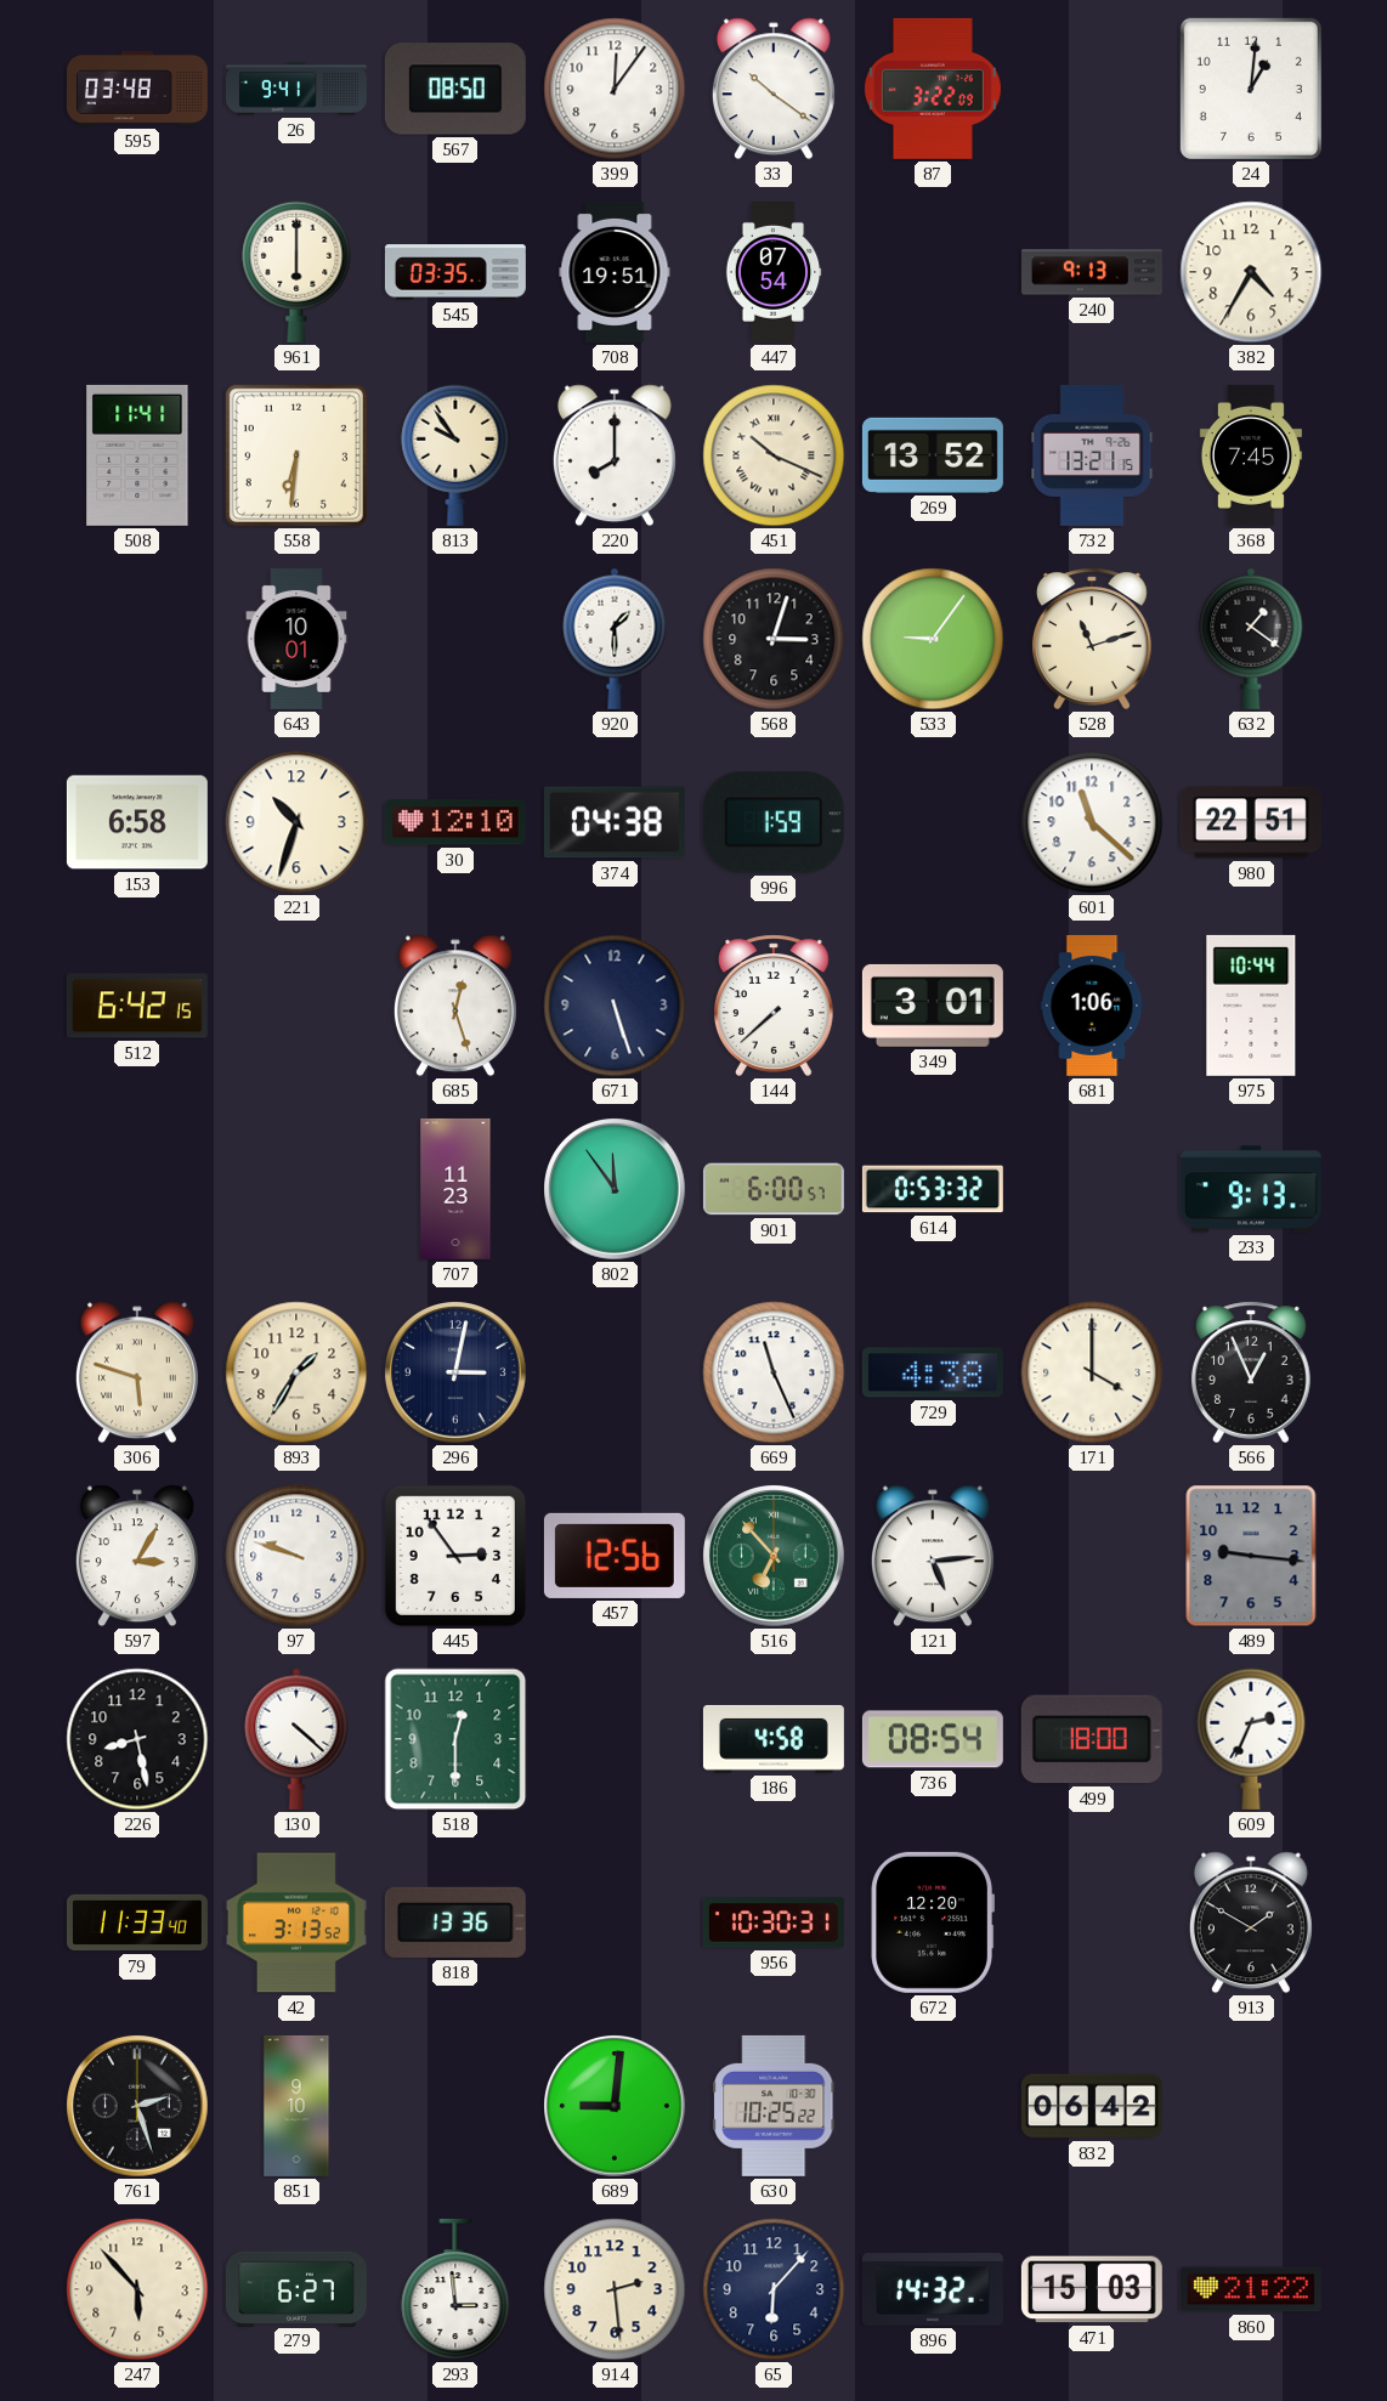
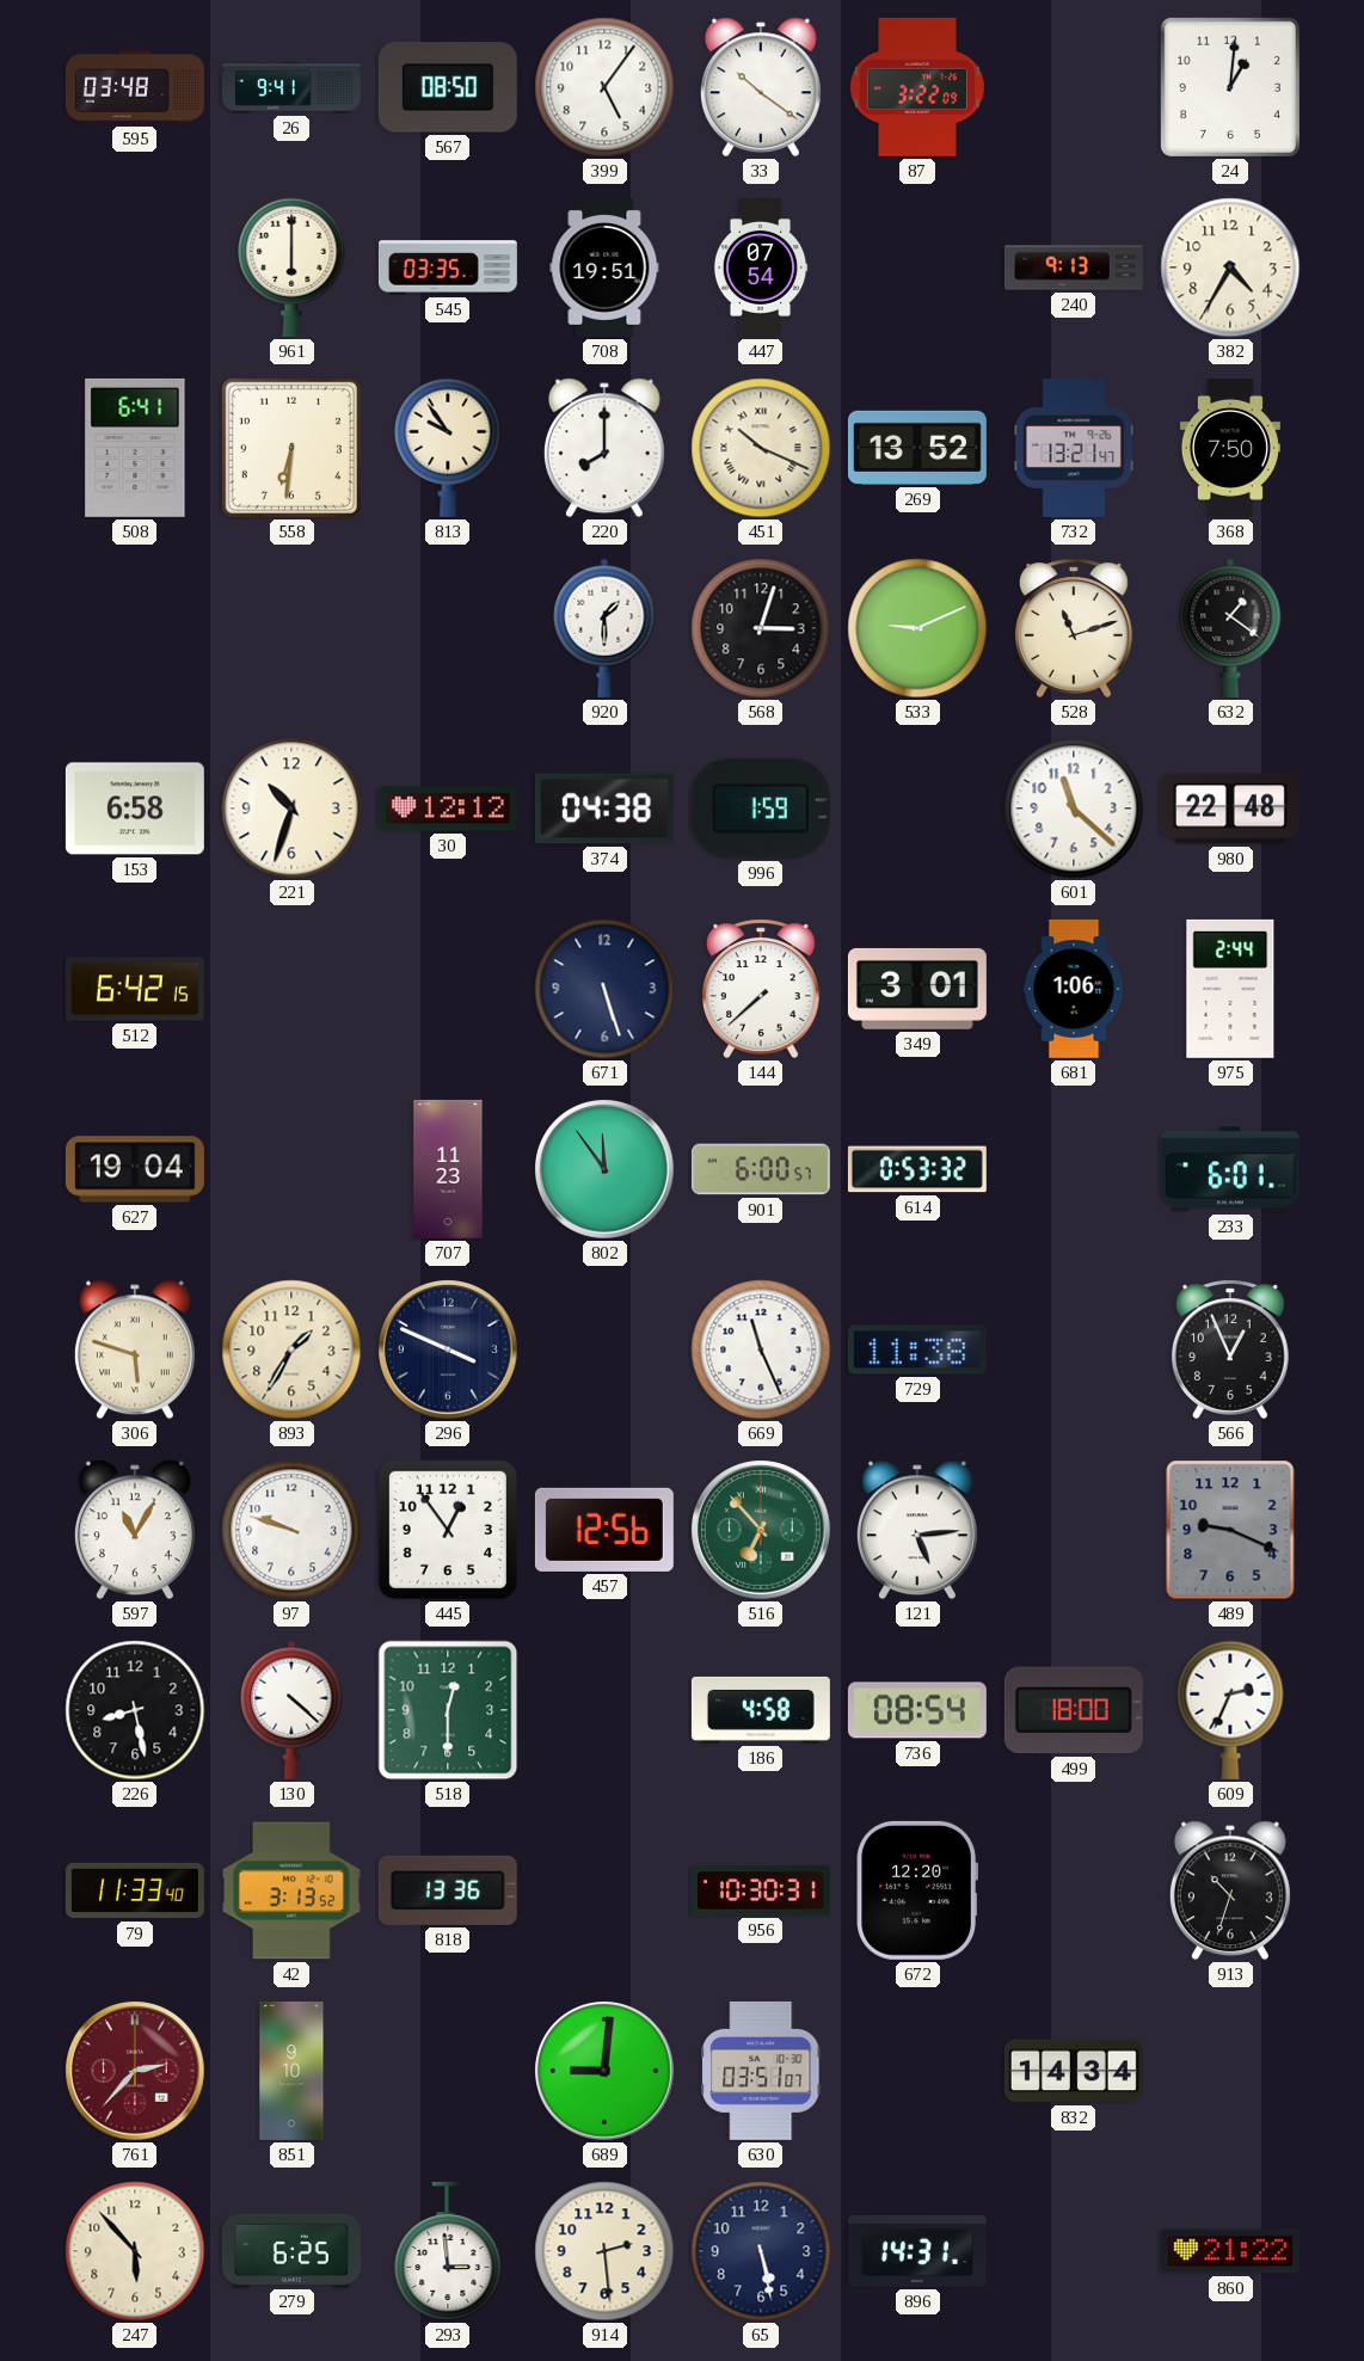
399: 12:06 -> 5:06 (604, 87)
508: 11:41 -> 6:41 (135, 448)
732: 13:21:15 -> 13:21:47 (1074, 448)
368: 7:45 -> 7:50 (1230, 448)
643: 10:01 -> none (296, 639)
533: 9:06 -> 9:11 (917, 628)
30: 12:10 -> 12:12 (448, 808)
980: 22:51 -> 22:48 (1230, 808)
685: 12:27 -> none (455, 1006)
975: 10:44 -> 2:44 (1230, 989)
627: none -> 19:04 (135, 1169)
233: 9:13 -> 6:01 (1230, 1169)
296: 3:02 -> 3:49 (449, 1351)
729: 4:38 -> 11:38 (917, 1349)
171: 4:00 -> none (1092, 1372)
597: 3:05 -> 11:05 (135, 1530)
445: 2:54 -> 12:54 (448, 1530)
489: 9:16 -> 9:19 (1230, 1530)
913: 1:50 -> 10:33 (1230, 1890)
761: 2:27 -> 2:37 (136, 2072)
761 dial: black -> burgundy (136, 2072)
630: 10:25 -> 03:51 (761, 2071)
832: 06:42 -> 14:34 (1074, 2071)
279: 6:27 -> 6:25 (291, 2250)
65: 6:07 -> 5:28 (761, 2251)
896: 14:32 -> 14:31 (917, 2252)
471: 15:03 -> none (1092, 2289)
